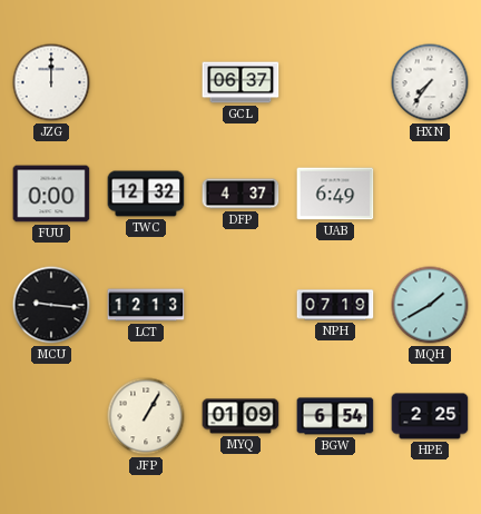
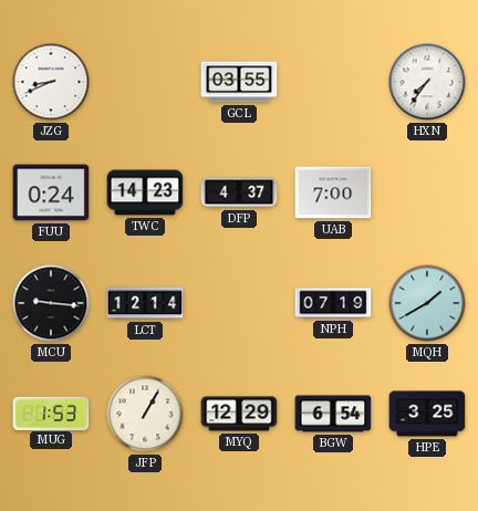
JZG: 12:00 -> 8:41 (51, 82)
GCL: 06:37 -> 03:55 (239, 82)
FUU: 0:00 -> 0:24 (51, 192)
TWC: 12:32 -> 14:23 (145, 192)
UAB: 6:49 -> 7:00 (333, 192)
LCT: 12:13 -> 12:14 (145, 303)
MUG: none -> 1:53 (51, 413)
MYQ: 01:09 -> 12:29 (239, 414)
HPE: 2:25 -> 3:25 (427, 414)
